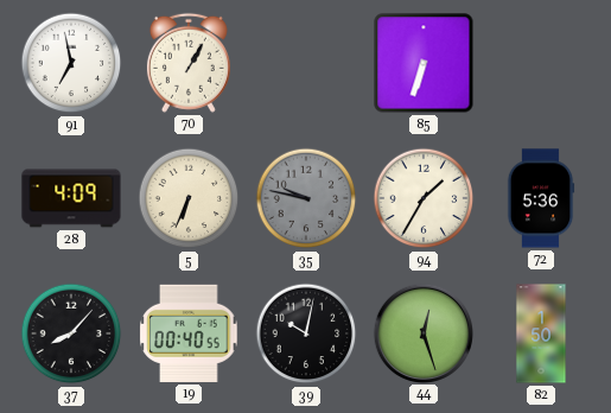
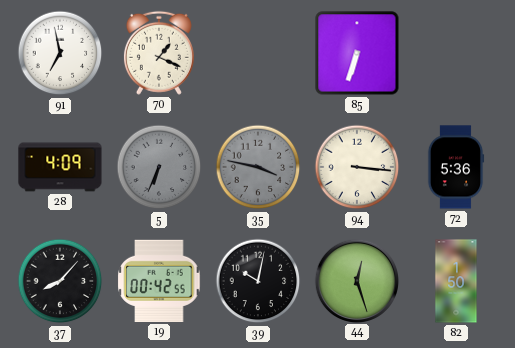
70: 1:05 -> 1:19 (159, 53)
5 dial: cream -> grey (159, 167)
35: 9:47 -> 3:47 (258, 167)
94: 1:35 -> 3:16 (357, 167)
19: 00:40 -> 00:42 (159, 281)
